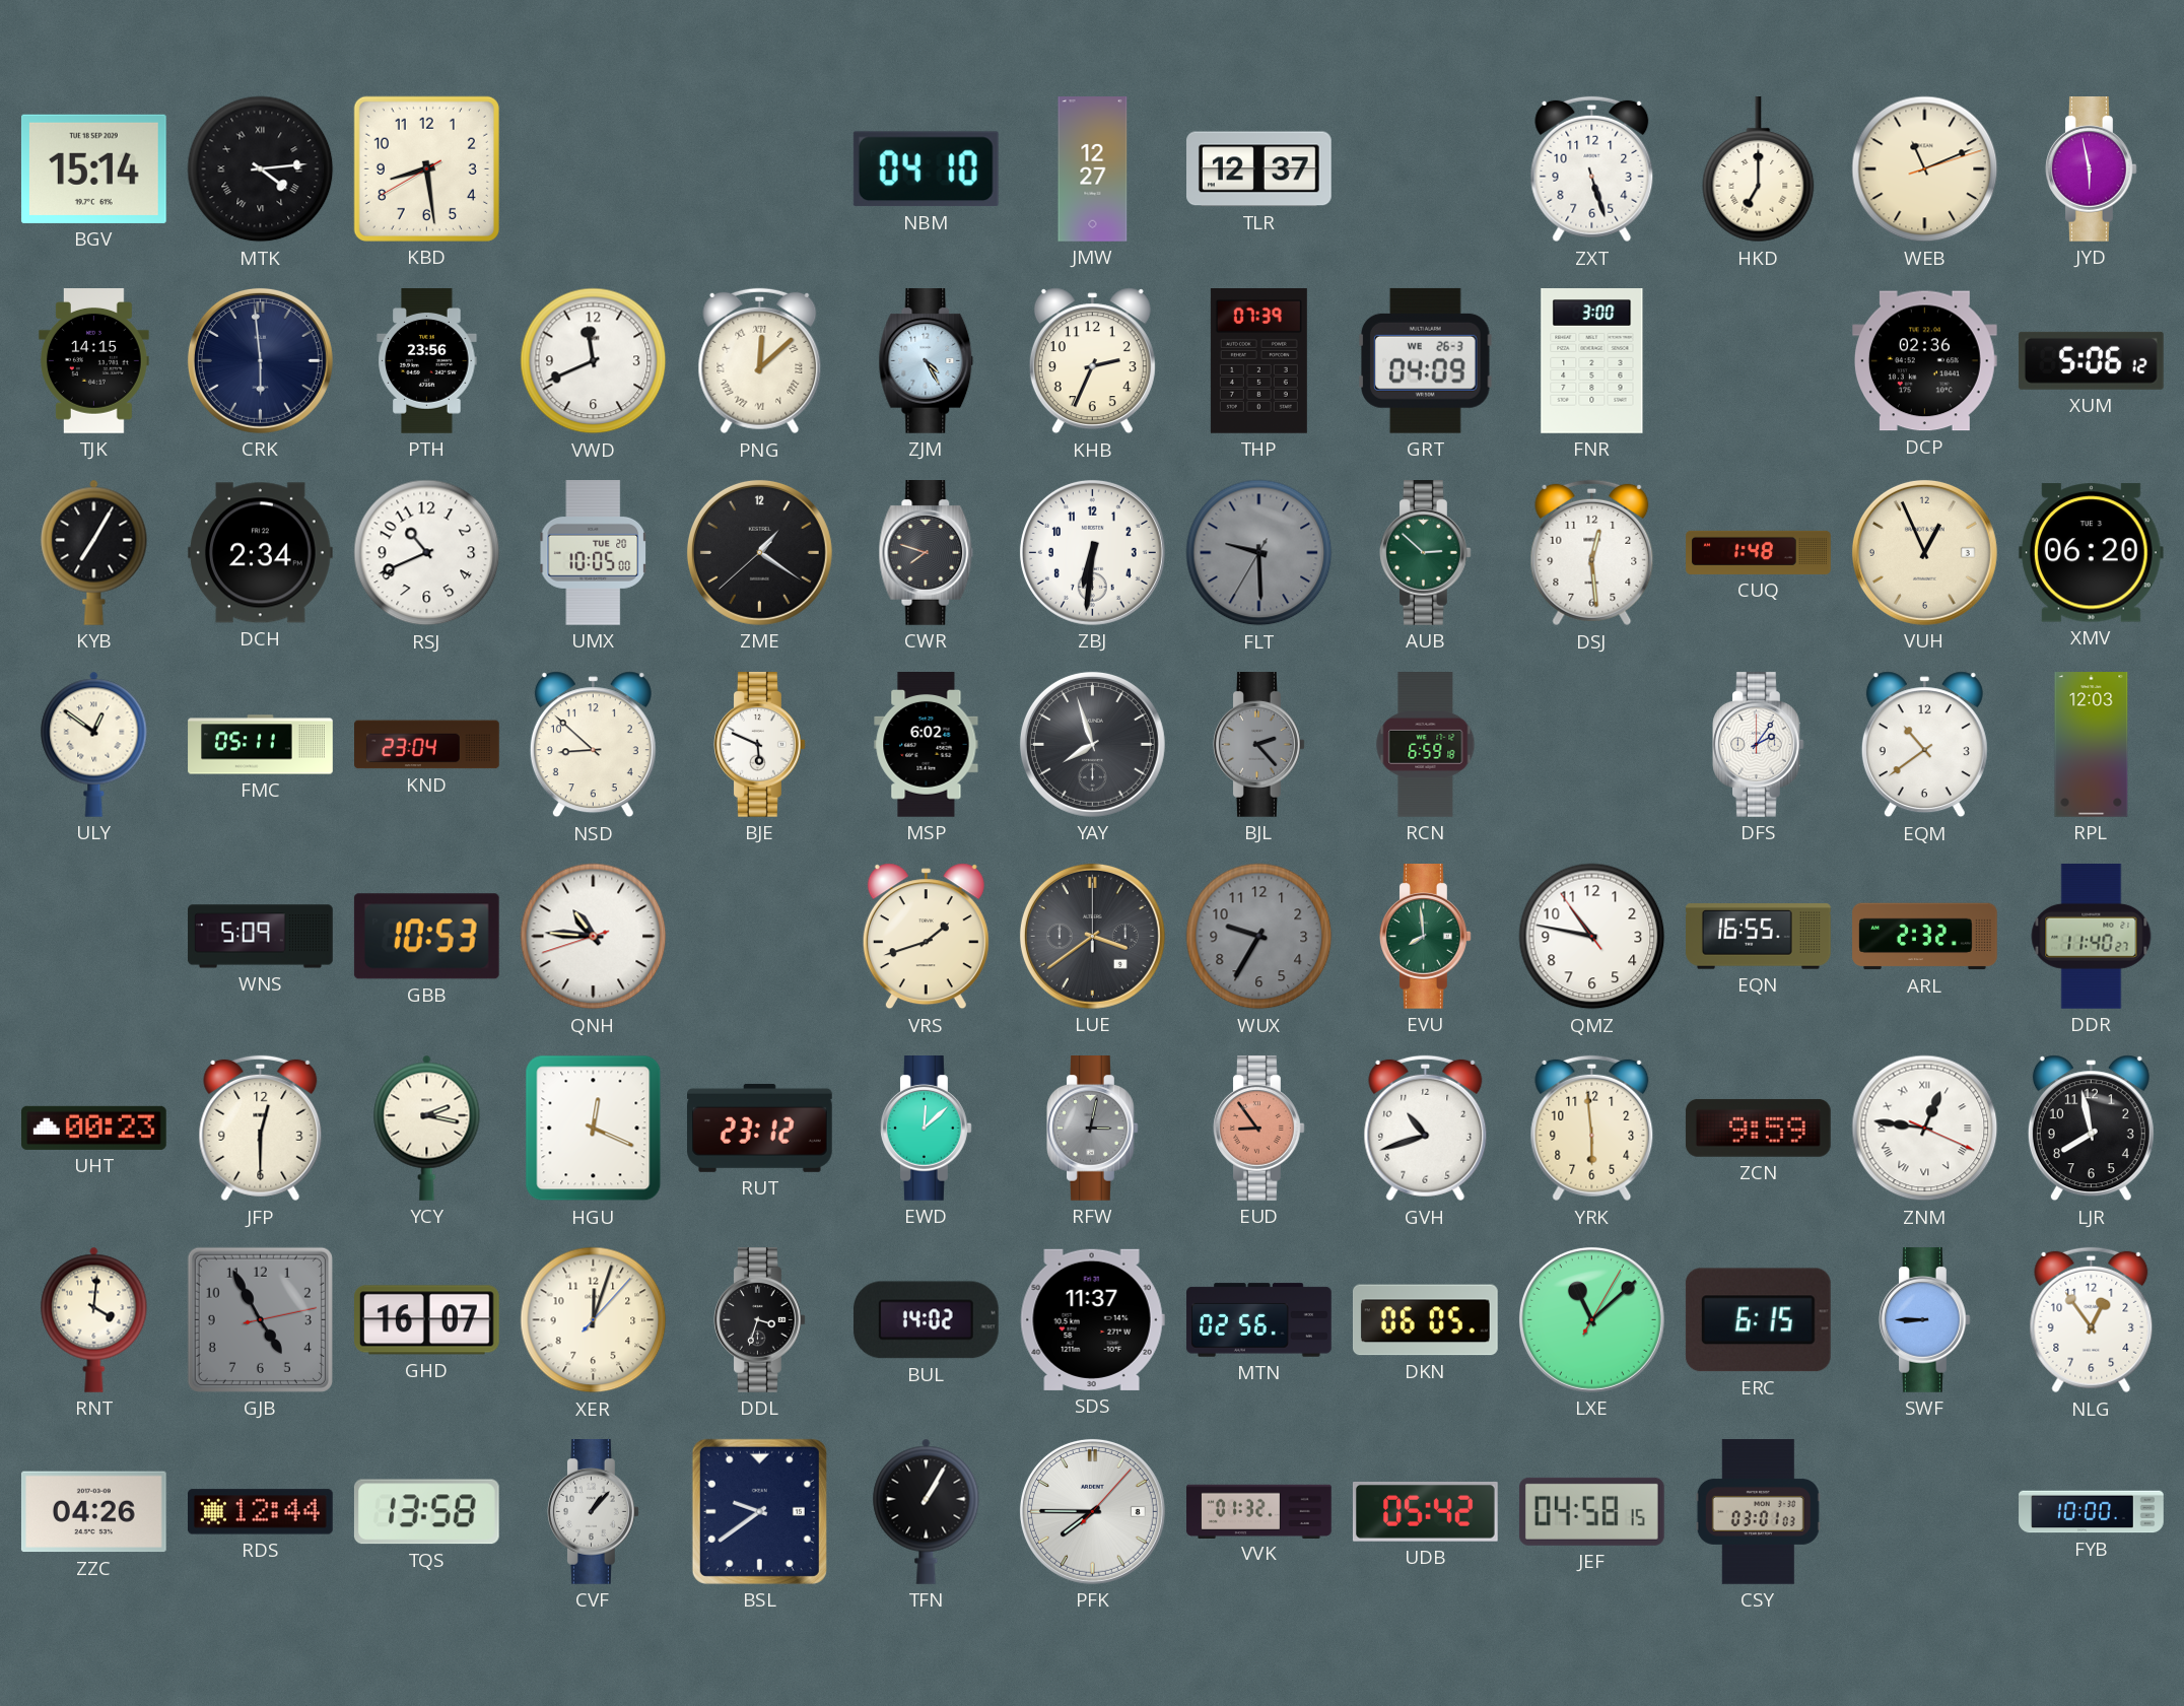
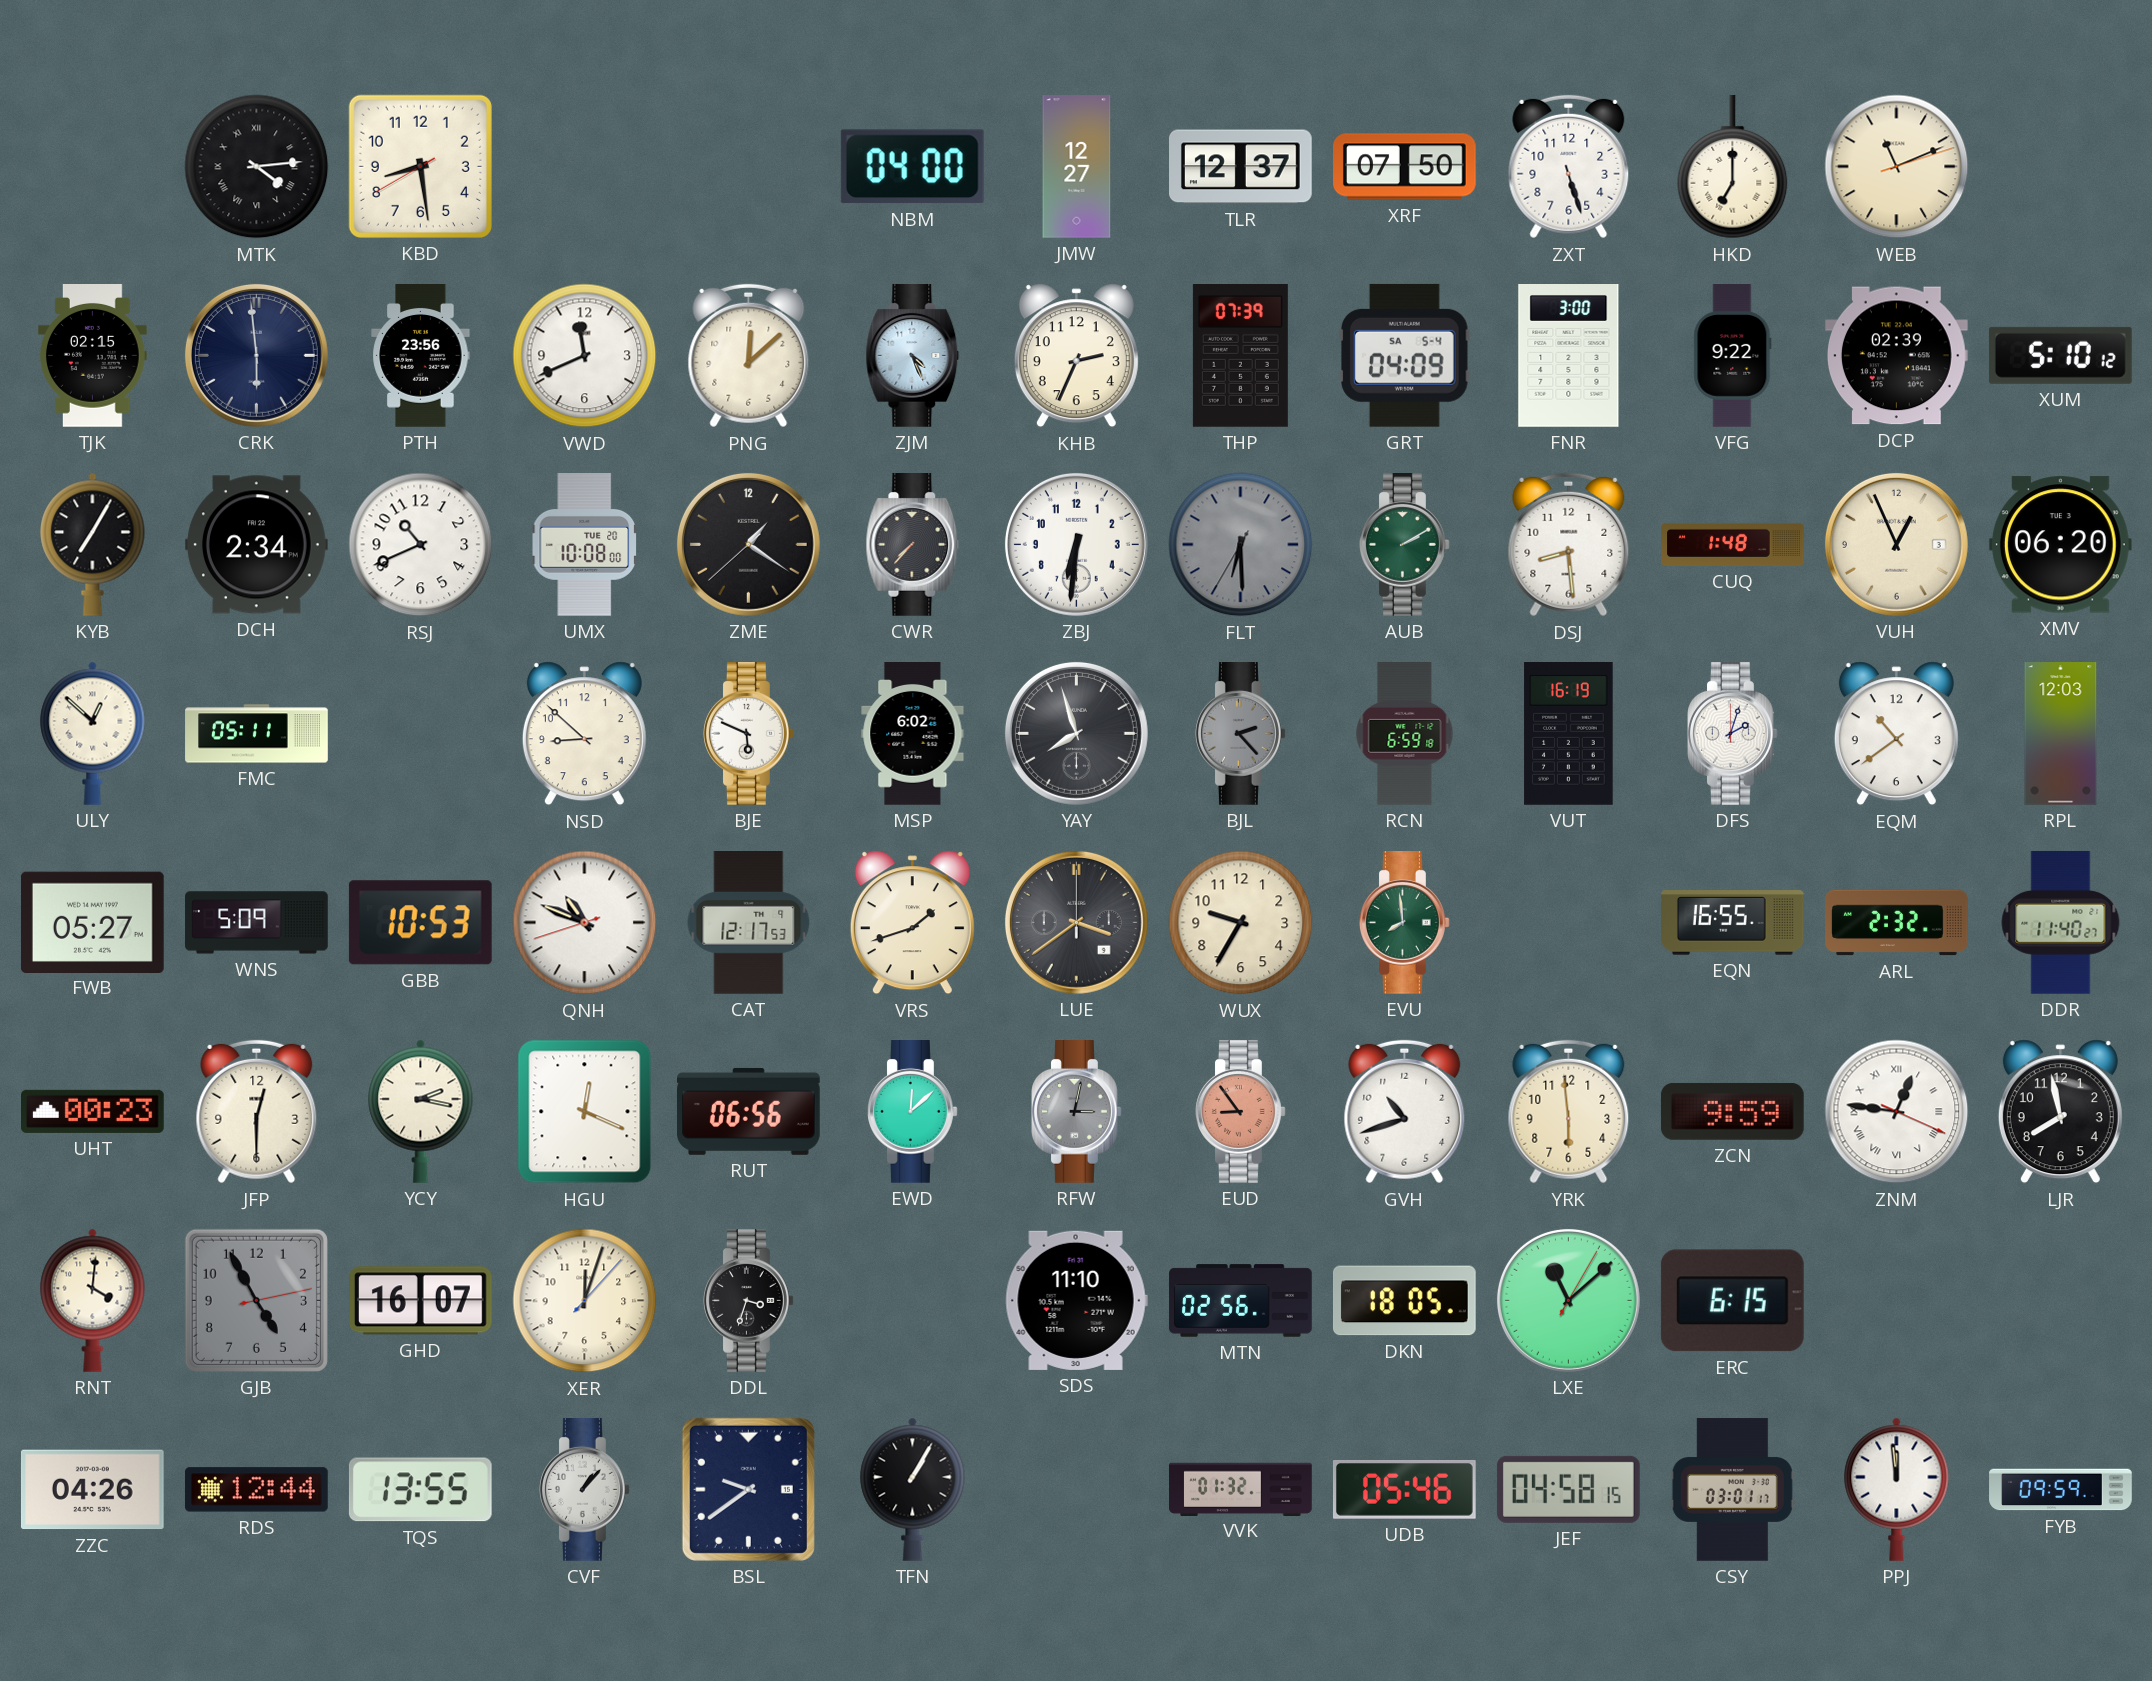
BGV: 15:14 -> none (93, 168)
NBM: 04:10 -> 04:00 (912, 167)
XRF: none -> 07:50 (1405, 167)
JYD: 5:58 -> none (2092, 169)
TJK: 14:15 -> 02:15 (93, 356)
PNG numerals: Roman -> Arabic (749, 356)
ZJM: 4:25 -> 4:26 (913, 356)
GRT date: WE 26-3 -> SA 5-4 (1405, 355)
VFG: none -> 9:22 (1733, 356)
DCP: 02:36 -> 02:39 (1896, 356)
XUM: 5:06 -> 5:10 (2060, 355)
UMX: 10:05 -> 10:08 (585, 545)
CWR: 7:48 -> 7:37 (913, 545)
FLT: 9:29 -> 6:29 (1241, 545)
AUB: 2:52 -> 2:10 (1405, 545)
DSJ: 12:29 -> 8:29 (1569, 545)
ULY: 12:51 -> 12:52 (93, 733)
KND: 23:04 -> none (427, 745)
VUT: none -> 16:19 (1569, 734)
DFS: 2:06 -> 2:03 (1733, 734)
FWB: none -> 05:27 (92, 922)
QNH: 10:45 -> 10:48 (585, 923)
CAT: none -> 12:17 (749, 923)
WUX dial: grey -> cream (1241, 923)
QMZ: 10:46 -> none (1592, 937)
RUT: 23:12 -> 06:56 (749, 1111)
BUL: 14:02 -> none (926, 1320)
SDS: 11:37 -> 11:10 (1076, 1300)
DKN: 06:05 -> 18:05 (1405, 1301)
SWF: 8:45 -> none (1925, 1320)
NLG: 12:54 -> none (2092, 1320)
TQS: 13:58 -> 13:55 (420, 1490)
PFK: 7:45 -> none (1092, 1511)
UDB: 05:42 -> 05:46 (1404, 1490)
CSY: 03:01:03 -> 03:01:17 (1732, 1490)
PPJ: none -> 11:59 (1897, 1489)
FYB: 10:00 -> 09:59 (2061, 1490)
